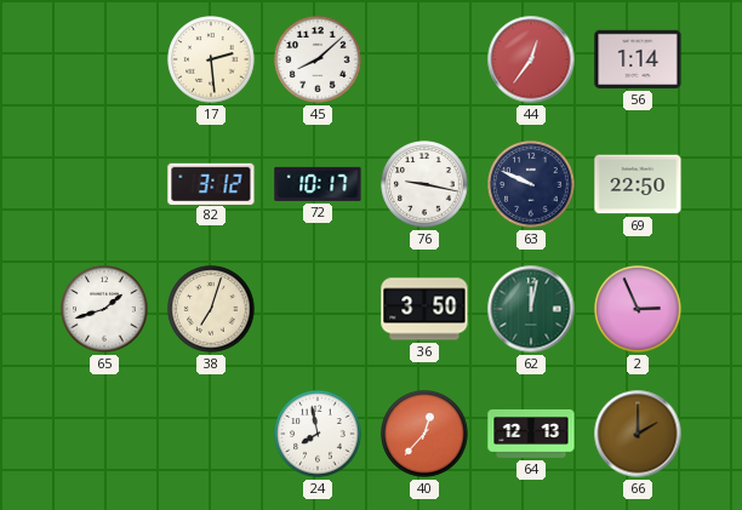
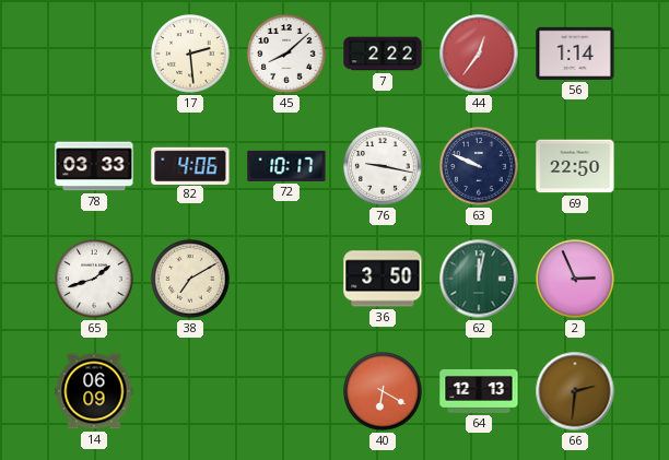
7: none -> 2:22 (383, 54)
78: none -> 03:33 (94, 166)
82: 3:12 -> 4:06 (190, 165)
38: 7:03 -> 7:10 (190, 279)
14: none -> 06:09 (94, 391)
24: 7:58 -> none (318, 434)
40: 12:37 -> 6:20 (383, 391)
66: 2:00 -> 2:31 (575, 391)
